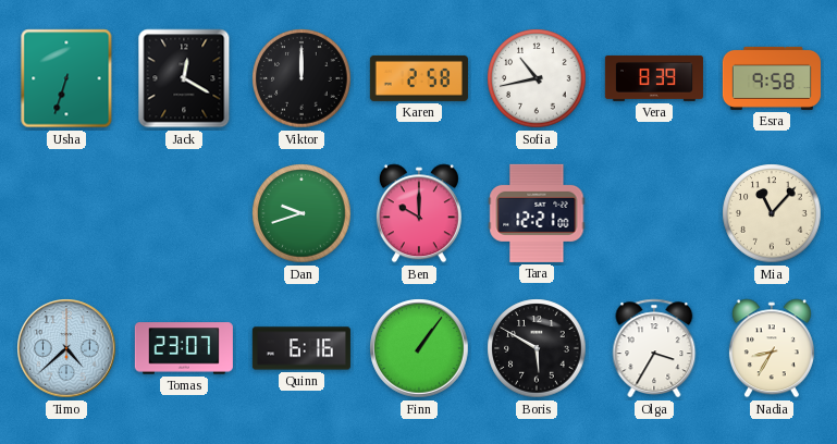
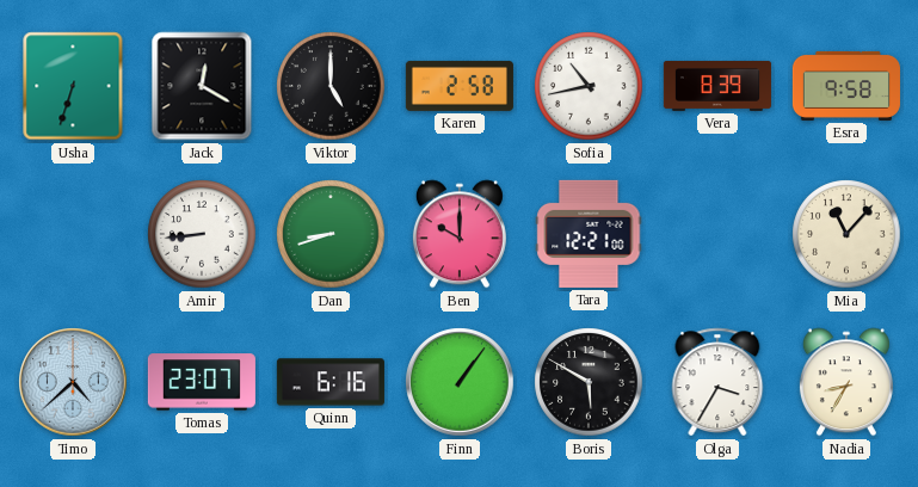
Viktor: 12:00 -> 5:00 (331, 86)
Amir: none -> 8:44 (202, 234)
Dan: 9:42 -> 8:42 (331, 234)
